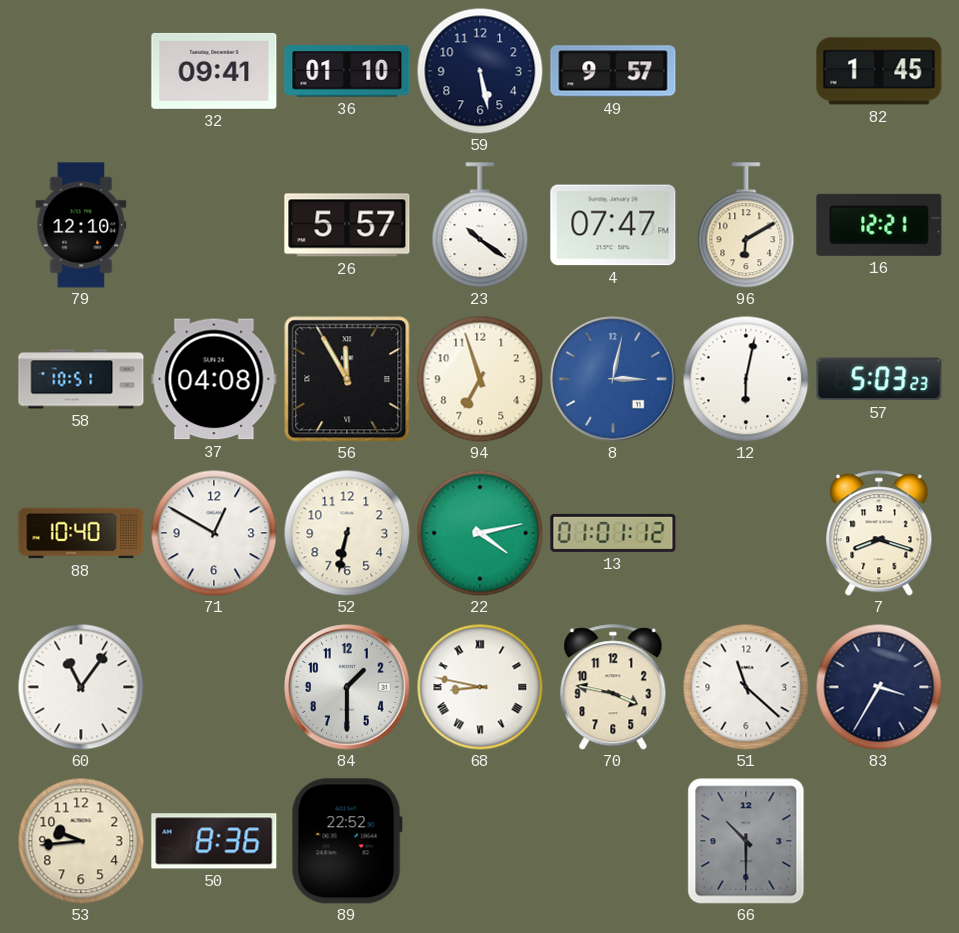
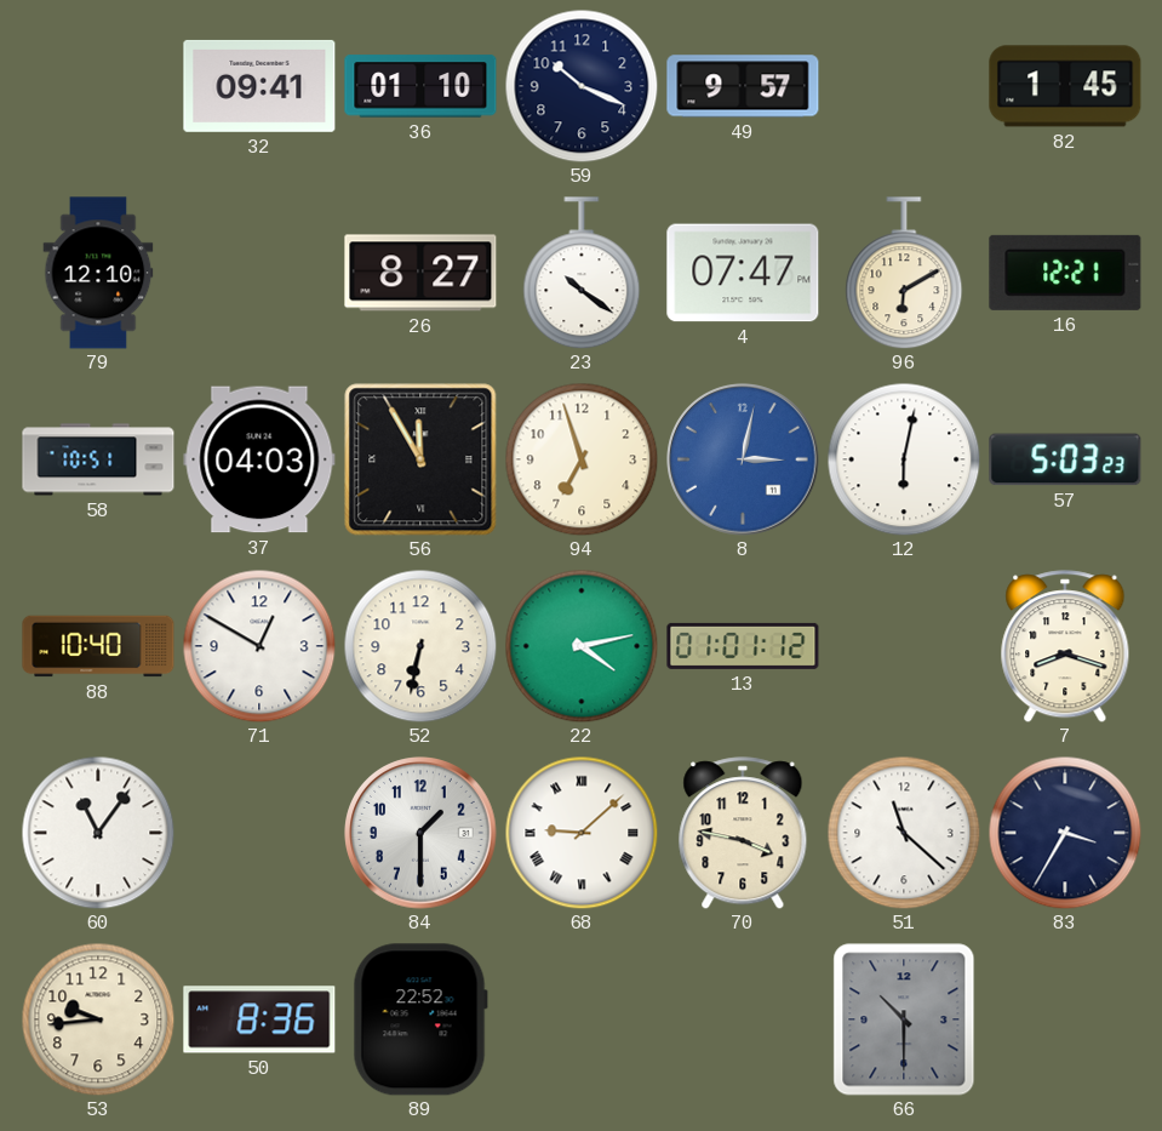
59: 5:28 -> 10:19 (582, 86)
26: 5:57 -> 8:27 (420, 273)
37: 04:08 -> 04:03 (259, 459)
68: 8:47 -> 9:08 (582, 833)
